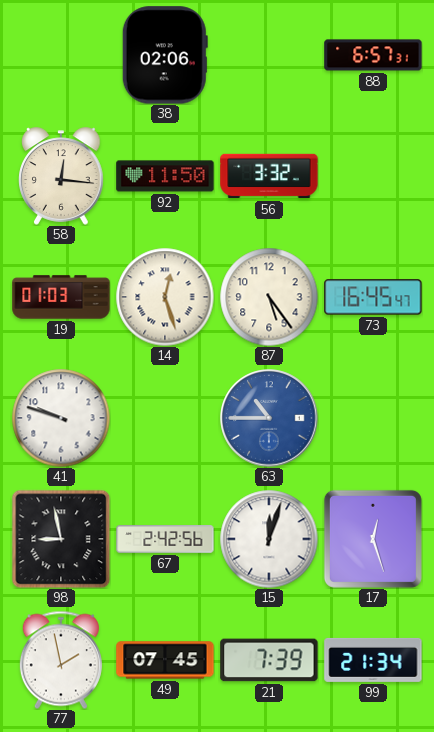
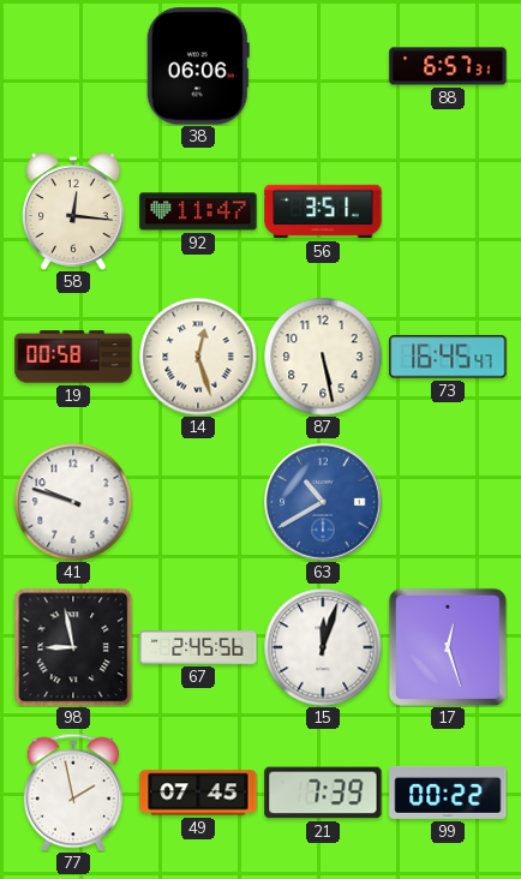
38: 02:06 -> 06:06 (198, 66)
92: 11:50 -> 11:47 (198, 211)
56: 3:32 -> 3:51 (323, 211)
19: 01:03 -> 00:58 (73, 357)
87: 5:24 -> 5:28 (323, 357)
63: 10:45 -> 10:40 (323, 502)
67: 2:42 -> 2:45 (198, 647)
99: 21:34 -> 00:22 (448, 793)
